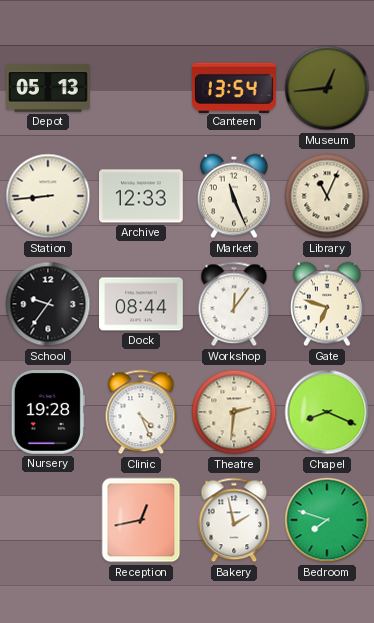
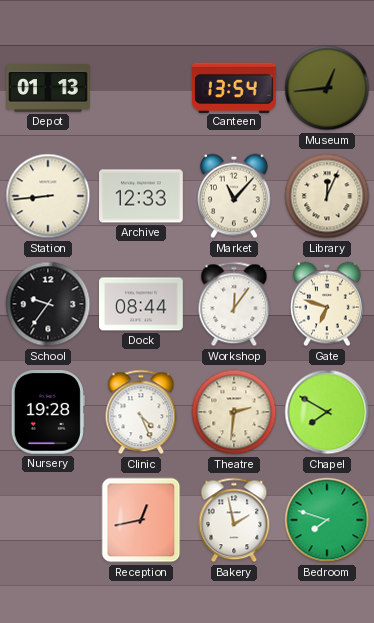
Depot: 05:13 -> 01:13 (48, 88)
Market: 11:26 -> 11:07 (235, 196)
Library: 11:04 -> 12:04 (327, 196)
Chapel: 8:19 -> 7:50 (327, 412)
